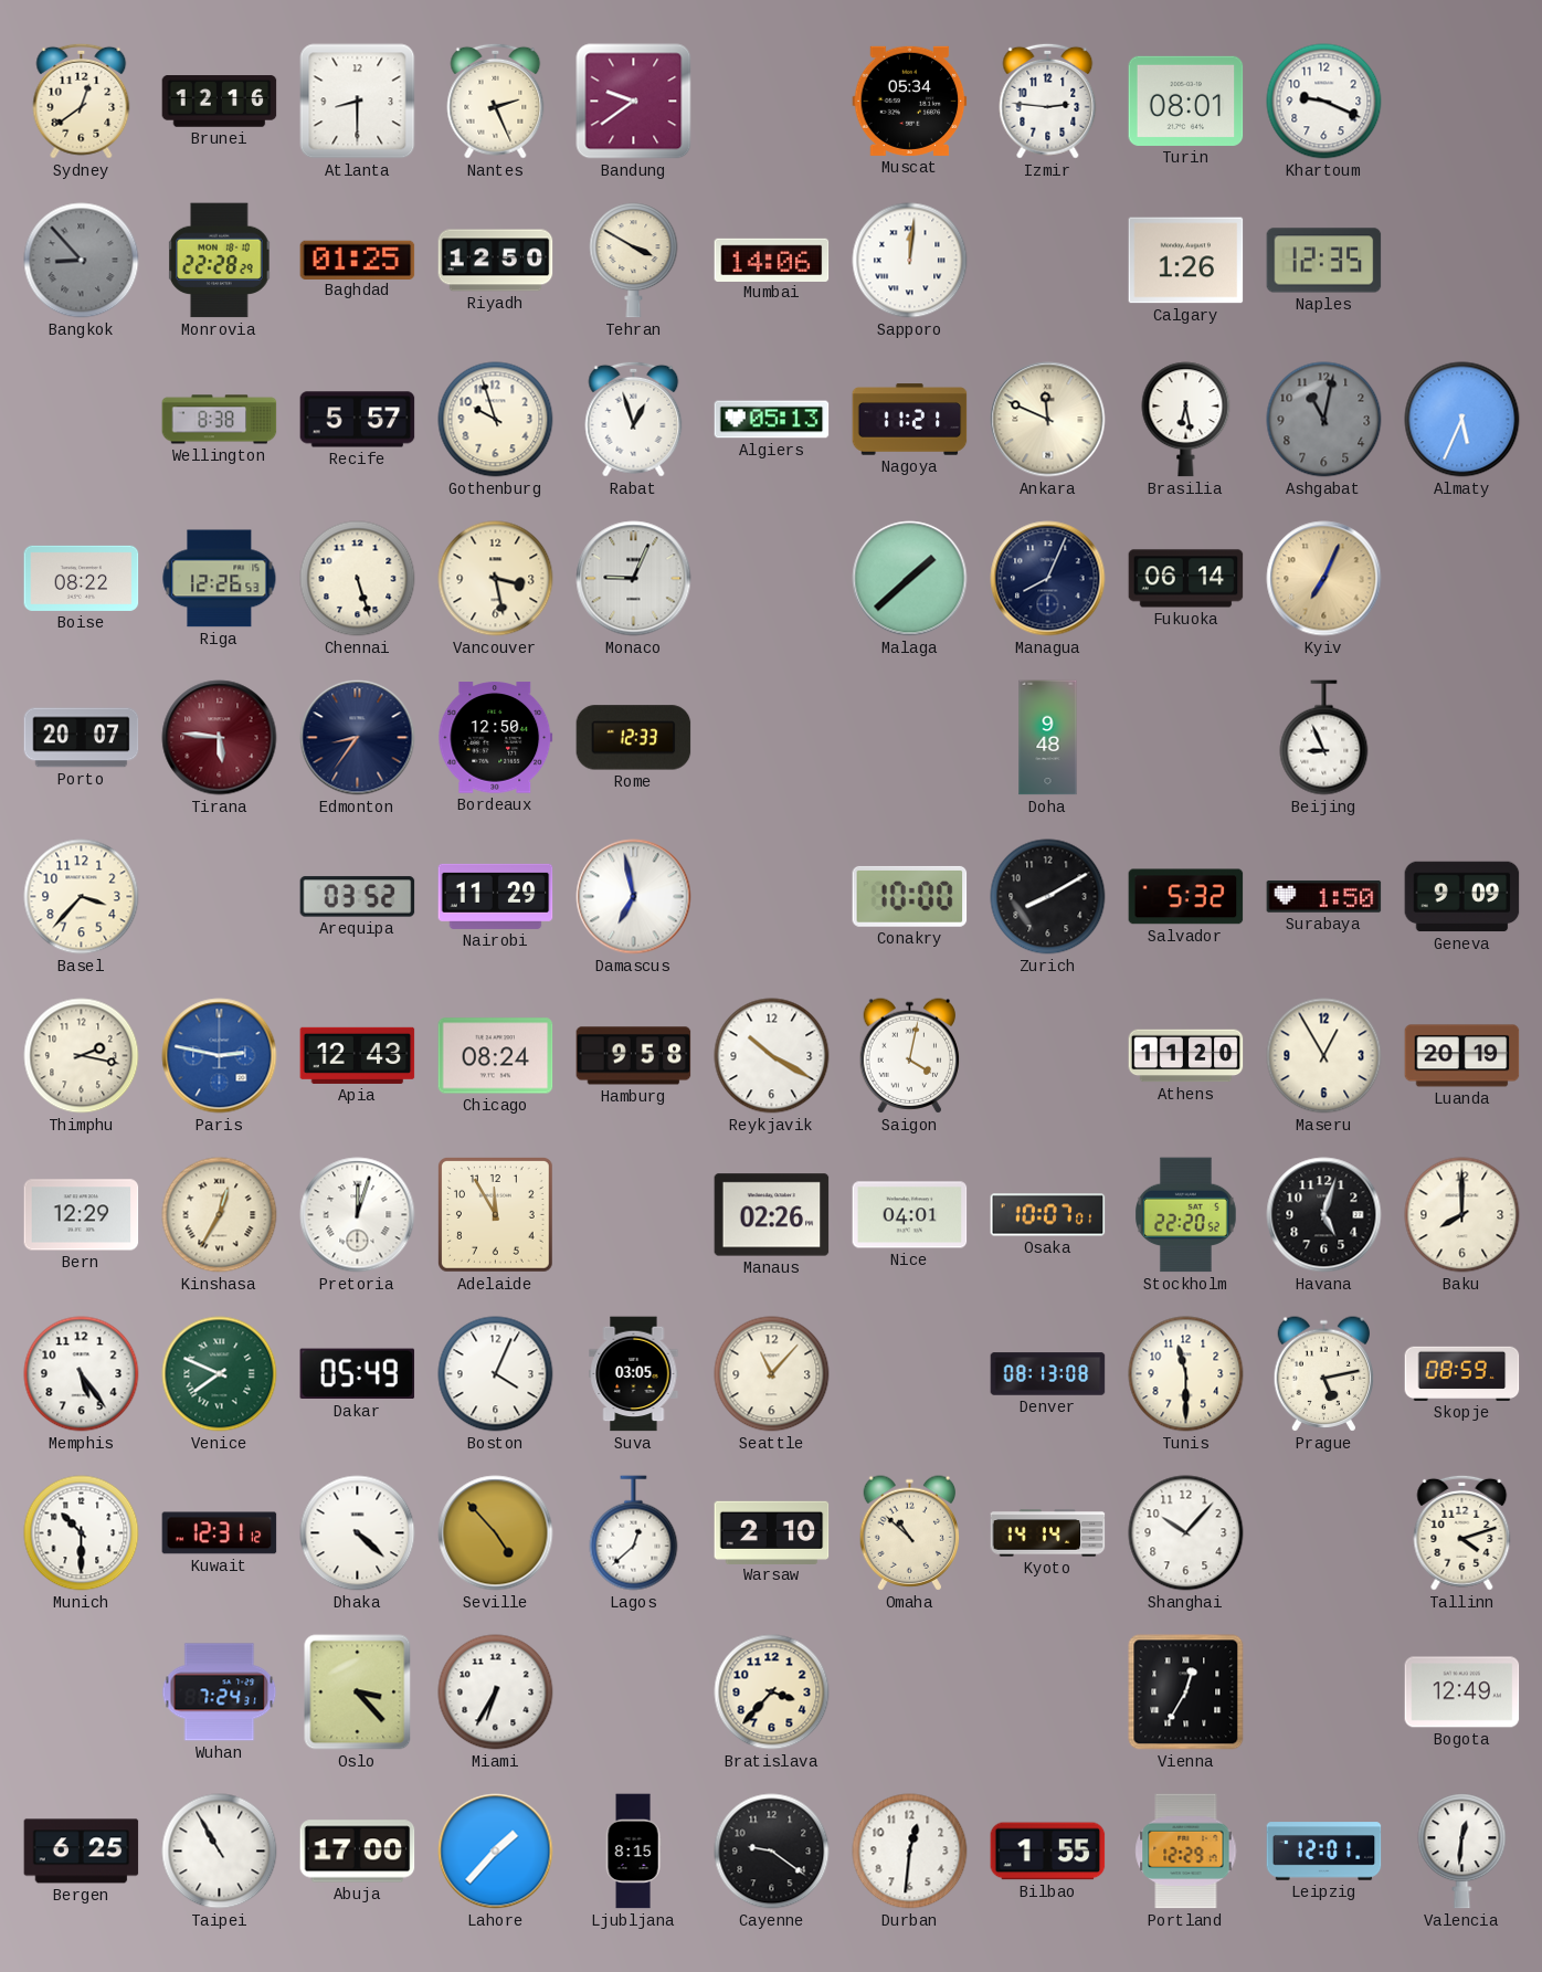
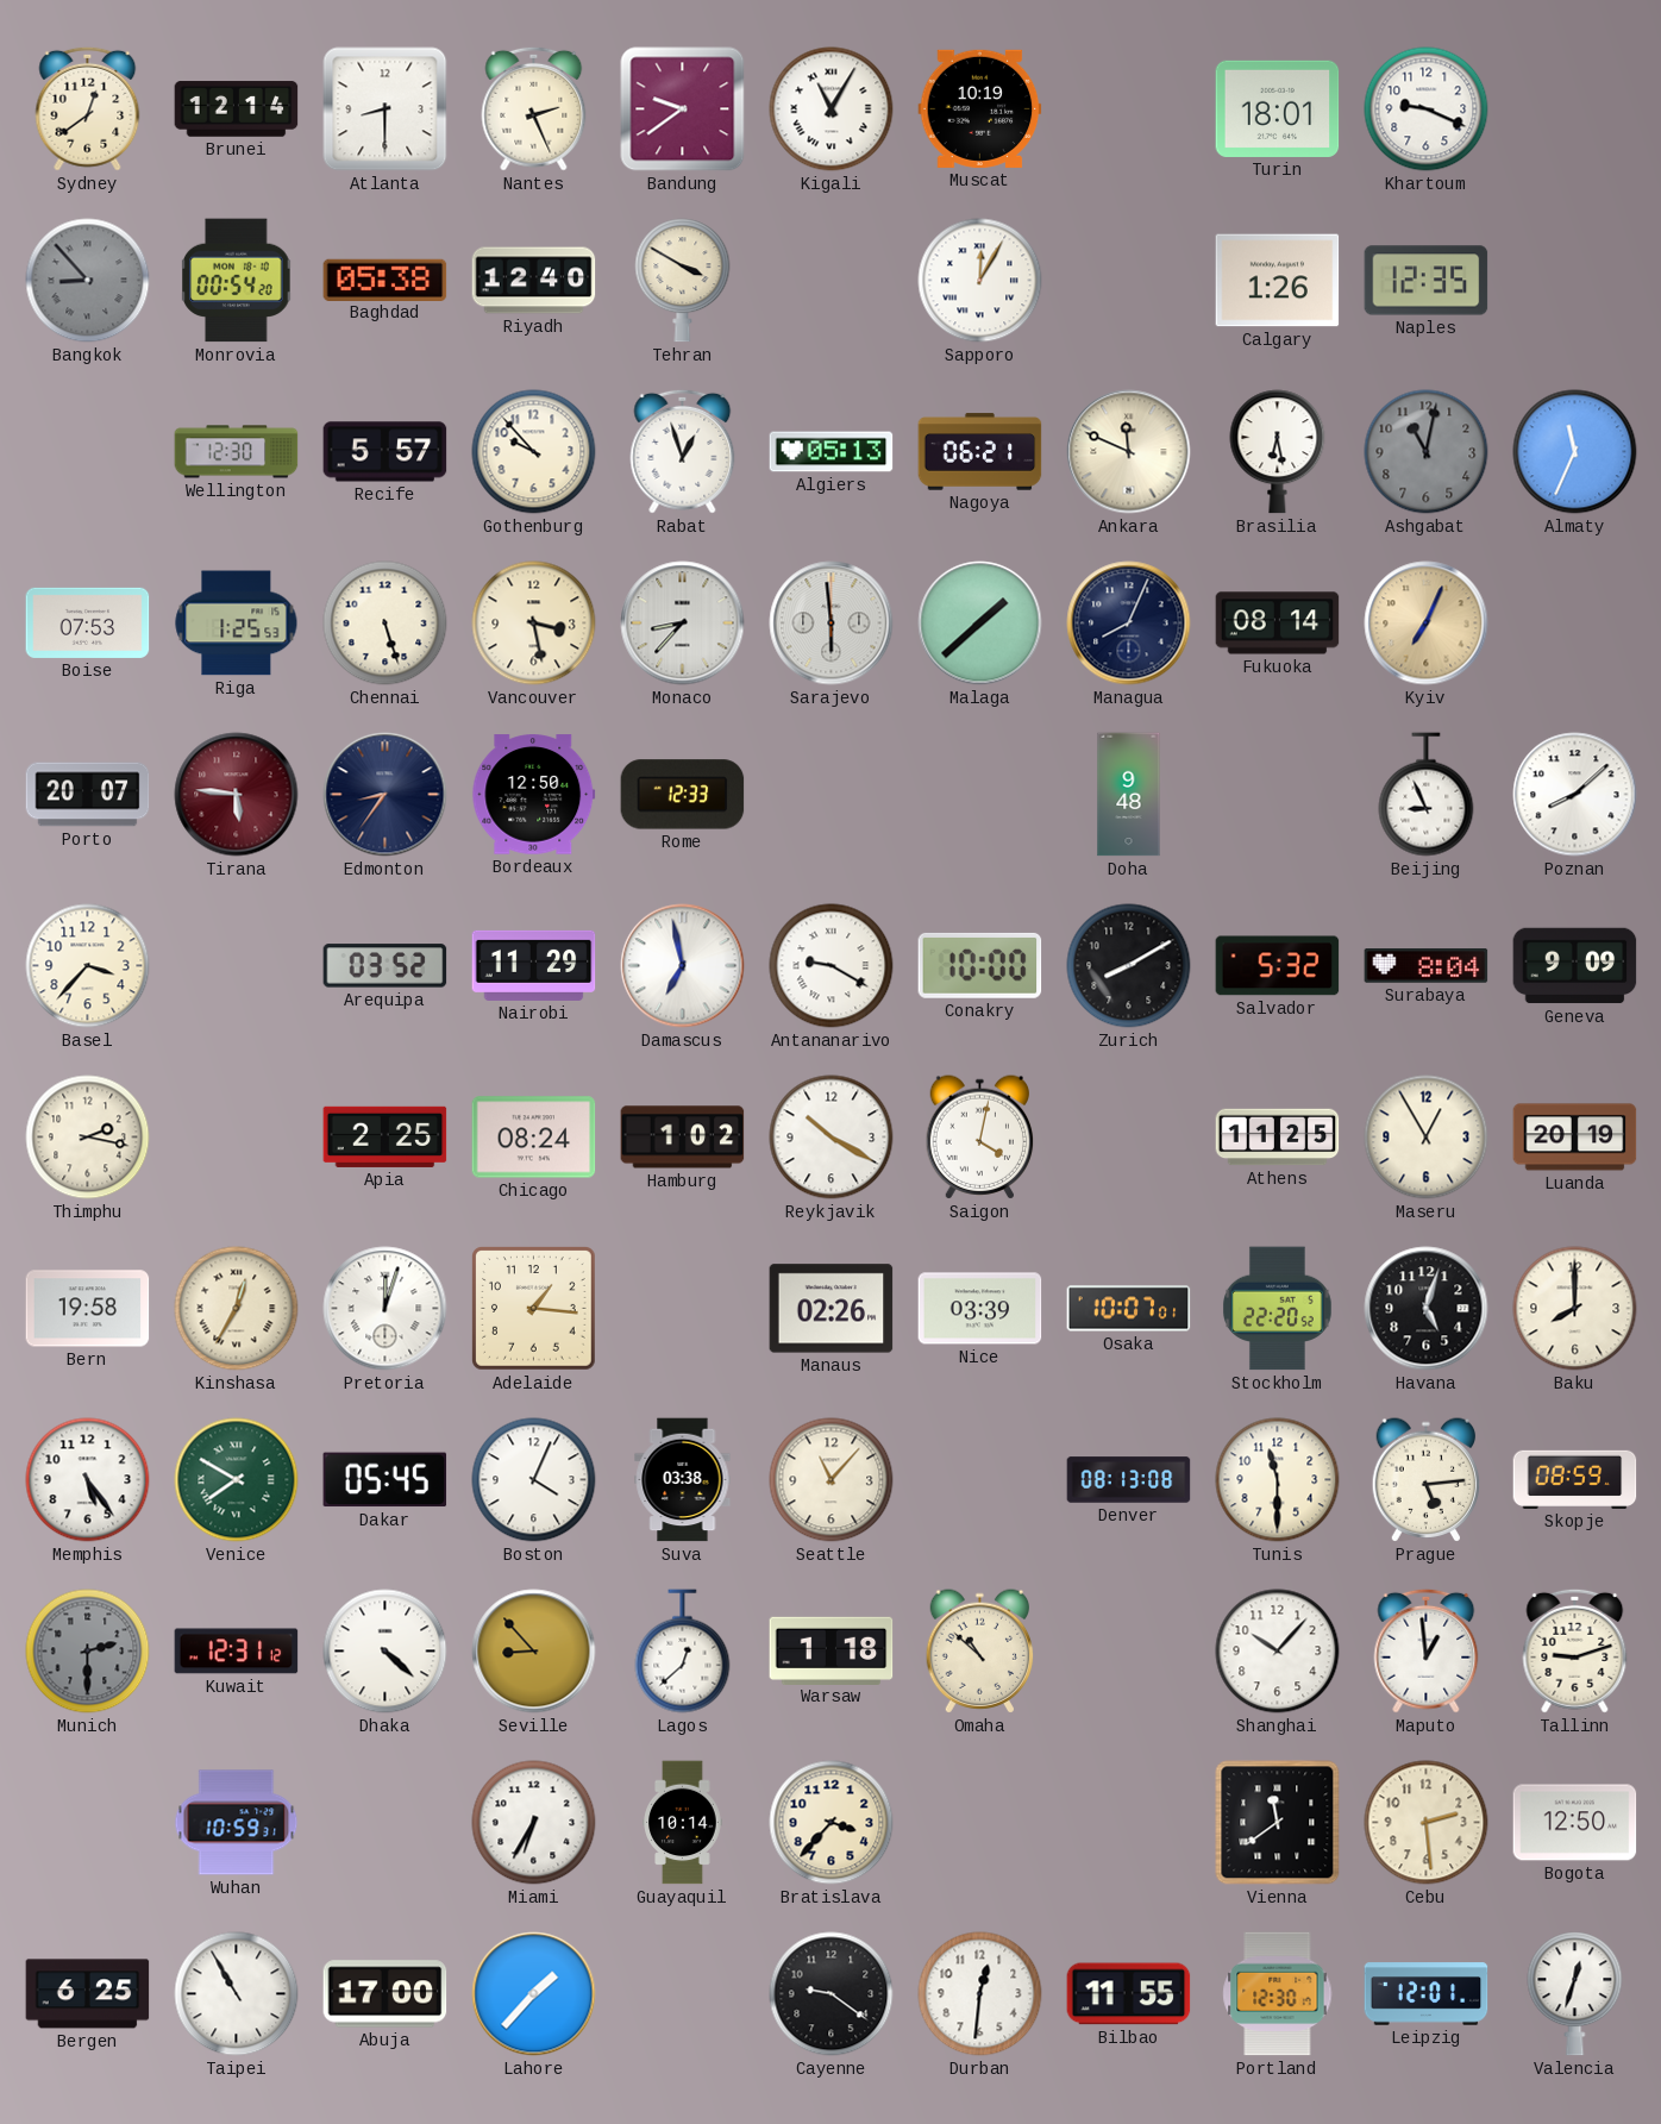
Brunei: 12:16 -> 12:14 (237, 109)
Kigali: none -> 11:05 (832, 109)
Muscat: 05:34 -> 10:19 (980, 108)
Izmir: 2:46 -> none (1048, 101)
Turin: 08:01 -> 18:01 (1278, 108)
Monrovia: 22:28 -> 00:54 (237, 281)
Baghdad: 01:25 -> 05:38 (386, 280)
Riyadh: 12:50 -> 12:40 (534, 281)
Mumbai: 14:06 -> none (772, 260)
Sapporo: 12:01 -> 12:05 (980, 281)
Wellington: 8:38 -> 12:30 (237, 452)
Gothenburg: 9:57 -> 9:53 (534, 452)
Nagoya: 11:21 -> 06:21 (980, 452)
Almaty: 5:34 -> 11:34 (1575, 452)
Boise: 08:22 -> 07:53 (88, 622)
Riga: 12:26 -> 1:25 (237, 624)
Monaco: 9:04 -> 8:37 (683, 624)
Sarajevo: none -> 5:59 (832, 624)
Fukuoka: 06:14 -> 08:14 (1278, 624)
Poznan: none -> 8:08 (1575, 795)
Antananarivo: none -> 9:20 (832, 966)
Surabaya: 1:50 -> 8:04 (1427, 966)
Paris: 2:47 -> none (220, 1056)
Apia: 12:43 -> 2:25 (386, 1136)
Hamburg: 9:58 -> 1:02 (683, 1138)
Athens: 11:20 -> 11:25 (1278, 1138)
Bern: 12:29 -> 19:58 (88, 1309)
Adelaide: 11:55 -> 1:16 (534, 1309)
Nice: 04:01 -> 03:39 (980, 1309)
Venice: 7:49 -> 7:50 (237, 1480)
Dakar: 05:49 -> 05:45 (386, 1480)
Suva: 03:05 -> 03:38 (683, 1480)
Prague: 5:13 -> 5:14 (1427, 1480)
Munich: 10:30 -> 2:30 (88, 1652)
Munich dial: white -> grey (88, 1652)
Seville: 4:53 -> 8:53 (534, 1652)
Warsaw: 2:10 -> 1:18 (832, 1650)
Kyoto: 14:14 -> none (1048, 1533)
Maputo: none -> 12:59 (1427, 1650)
Tallinn: 4:12 -> 9:12 (1575, 1650)
Wuhan: 7:24 -> 10:59 (237, 1823)
Oslo: 3:23 -> none (358, 1692)
Guayaquil: none -> 10:14 (683, 1823)
Vienna: 12:35 -> 11:39 (1278, 1823)
Cebu: none -> 2:29 (1427, 1823)
Bogota: 12:49 -> 12:50 (1575, 1823)
Ljubljana: 8:15 -> none (633, 1852)
Bilbao: 1:55 -> 11:55 (1129, 1994)
Portland: 12:29 -> 12:30 (1278, 1994)
Valencia: 12:31 -> 12:33 (1575, 1994)
